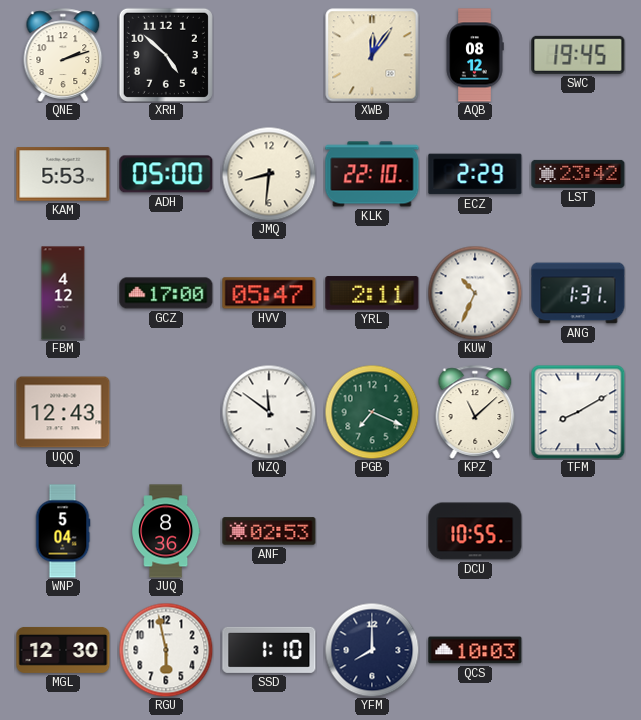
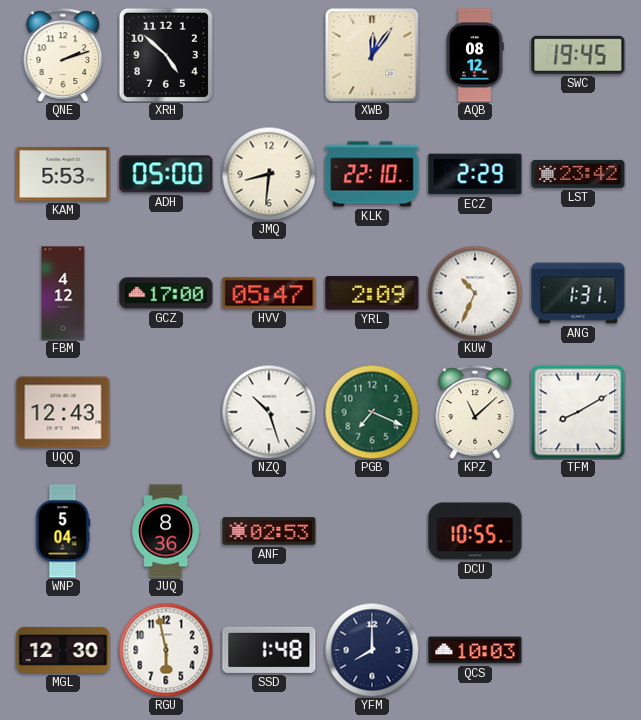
YRL: 2:11 -> 2:09 (372, 293)
NZQ: 11:51 -> 10:27 (269, 412)
SSD: 1:10 -> 1:48 (269, 650)
